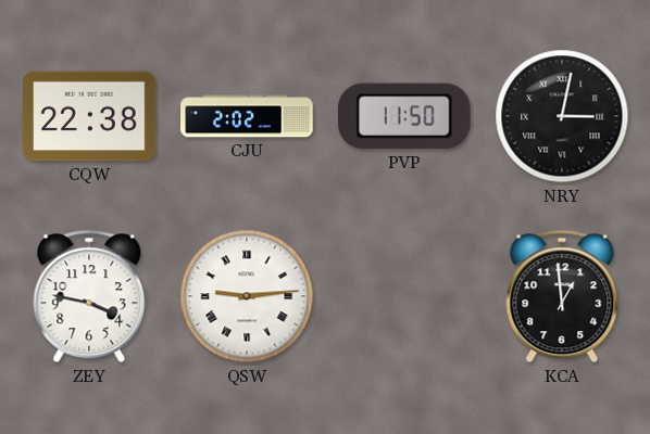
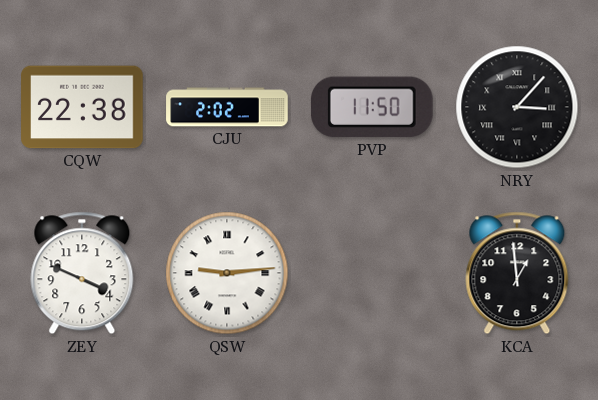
NRY: 3:02 -> 3:07 (517, 107)
ZEY: 3:47 -> 3:49 (82, 273)
